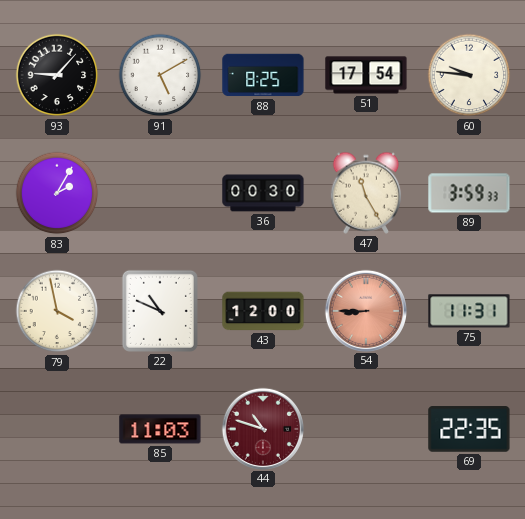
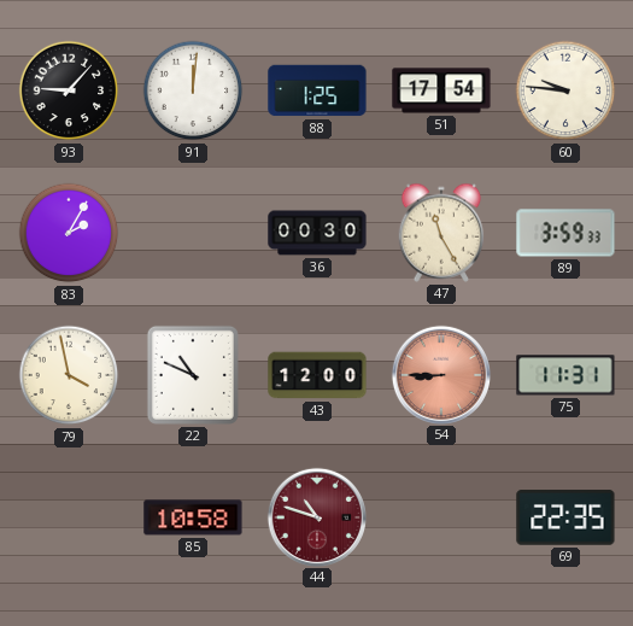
91: 5:10 -> 12:01 (193, 90)
88: 8:25 -> 1:25 (317, 90)
85: 11:03 -> 10:58 (193, 517)
